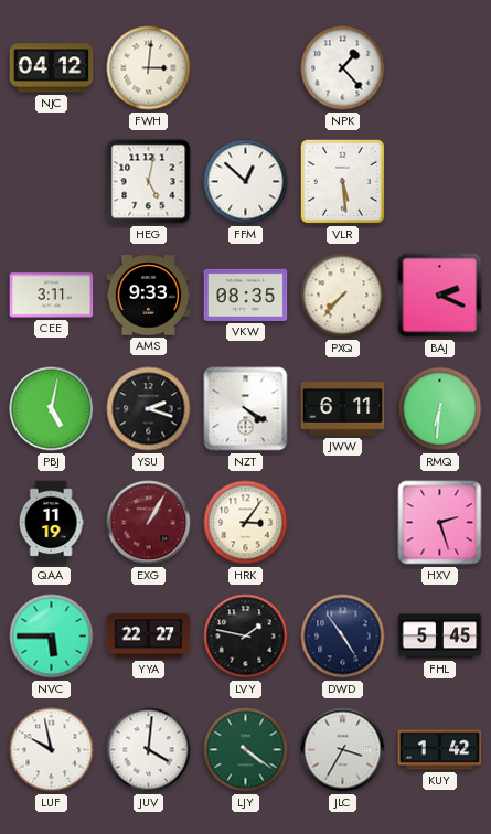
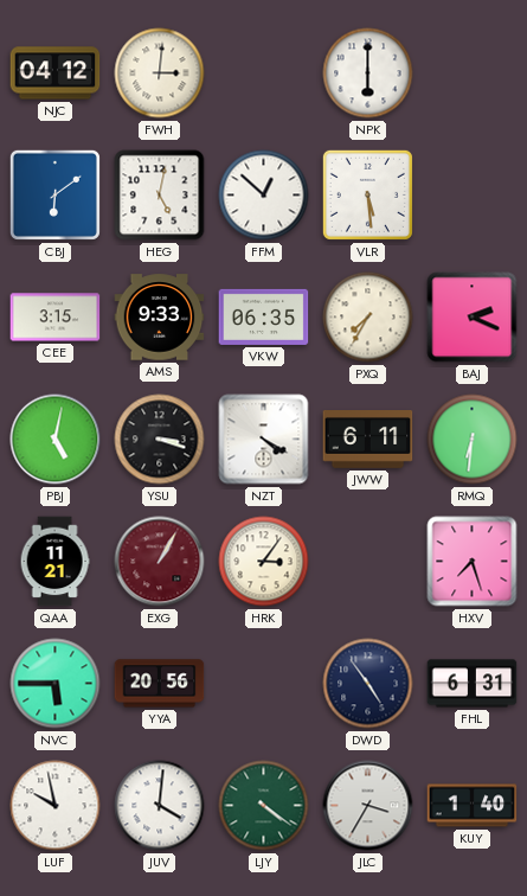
NPK: 1:23 -> 6:00 (368, 73)
CBJ: none -> 6:09 (54, 194)
CEE: 3:11 -> 3:15 (56, 318)
VKW: 08:35 -> 06:35 (264, 316)
PXQ: 7:37 -> 7:35 (368, 318)
YSU: 2:18 -> 3:18 (160, 440)
QAA: 11:19 -> 11:21 (54, 562)
HXV: 2:27 -> 7:27 (473, 562)
YYA: 22:27 -> 20:56 (160, 684)
LVY: 1:47 -> none (246, 637)
FHL: 5:45 -> 6:31 (473, 684)
KUY: 1:42 -> 1:40 (473, 806)
